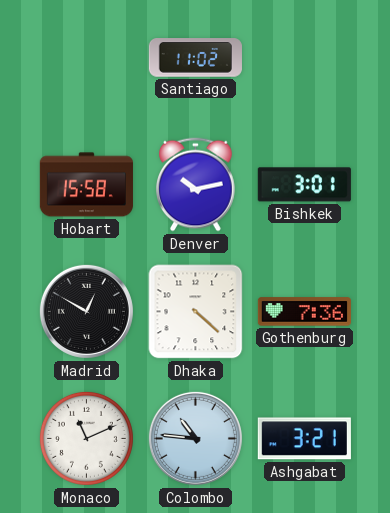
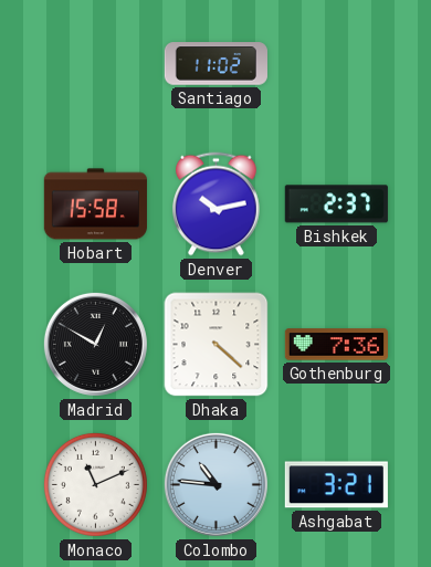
Bishkek: 3:01 -> 2:37 (336, 204)
